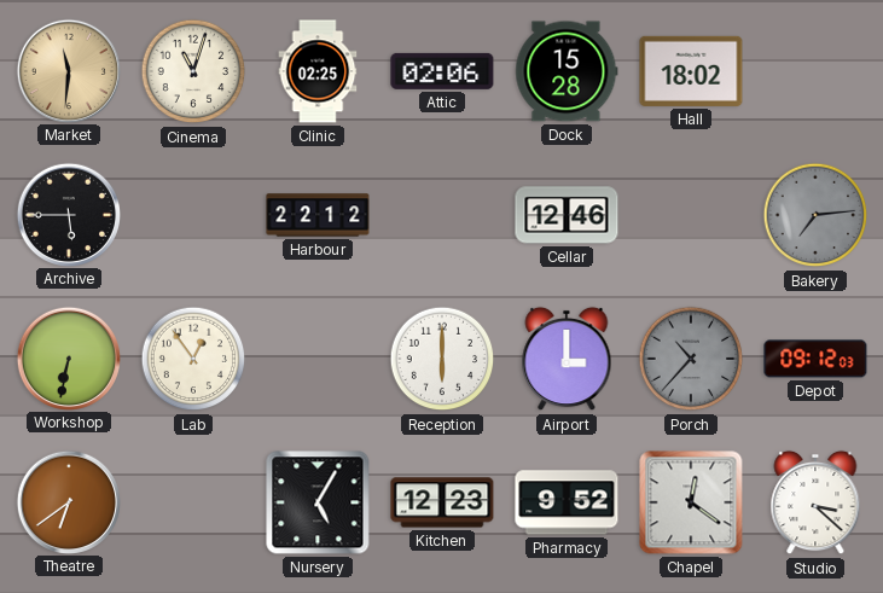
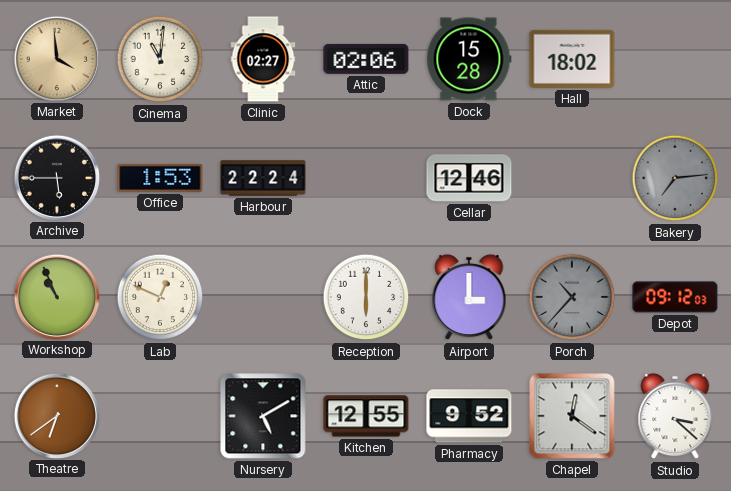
Market: 11:31 -> 3:59 (56, 58)
Cinema: 11:03 -> 11:01 (160, 59)
Clinic: 02:25 -> 02:27 (263, 59)
Office: none -> 1:53 (160, 178)
Harbour: 22:12 -> 22:24 (263, 178)
Workshop: 6:32 -> 10:56 (56, 296)
Lab: 12:54 -> 12:49 (160, 297)
Nursery: 5:05 -> 5:10 (263, 416)
Kitchen: 12:23 -> 12:55 (366, 416)
